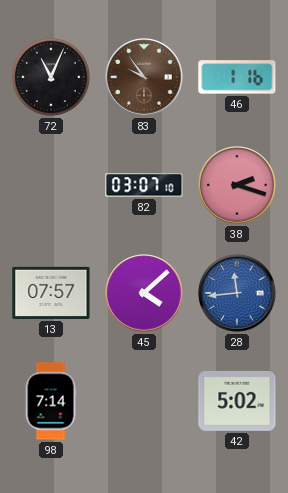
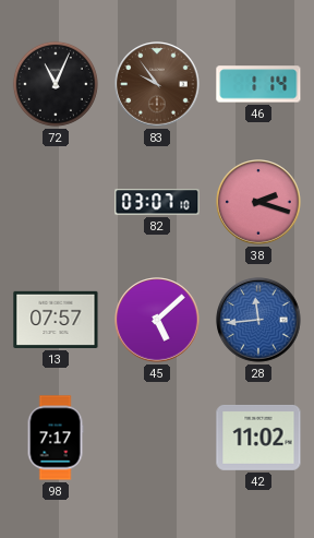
46: 1:16 -> 1:14 (258, 84)
45: 4:08 -> 5:08 (157, 320)
98: 7:14 -> 7:17 (56, 438)
42: 5:02 -> 11:02 (258, 438)
